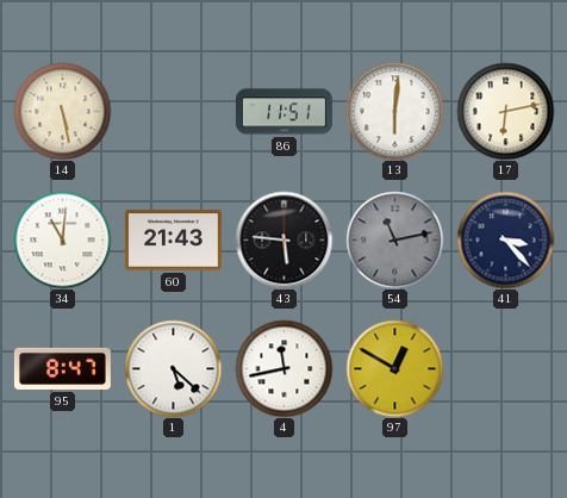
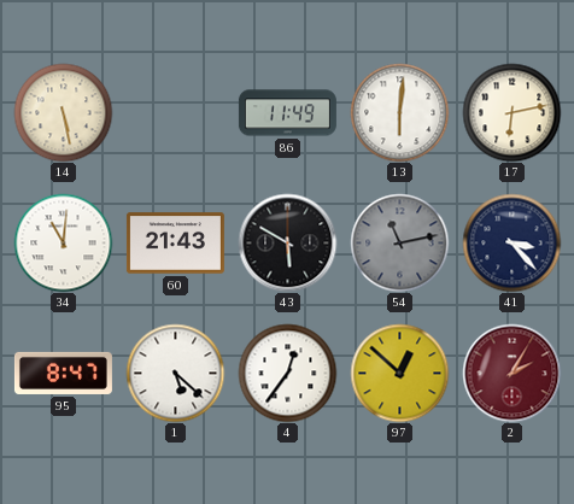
86: 11:51 -> 11:49 (287, 113)
43: 5:46 -> 5:50 (287, 242)
4: 11:43 -> 12:36 (287, 373)
97: 12:50 -> 12:52 (399, 373)
2: none -> 2:05 (511, 373)
